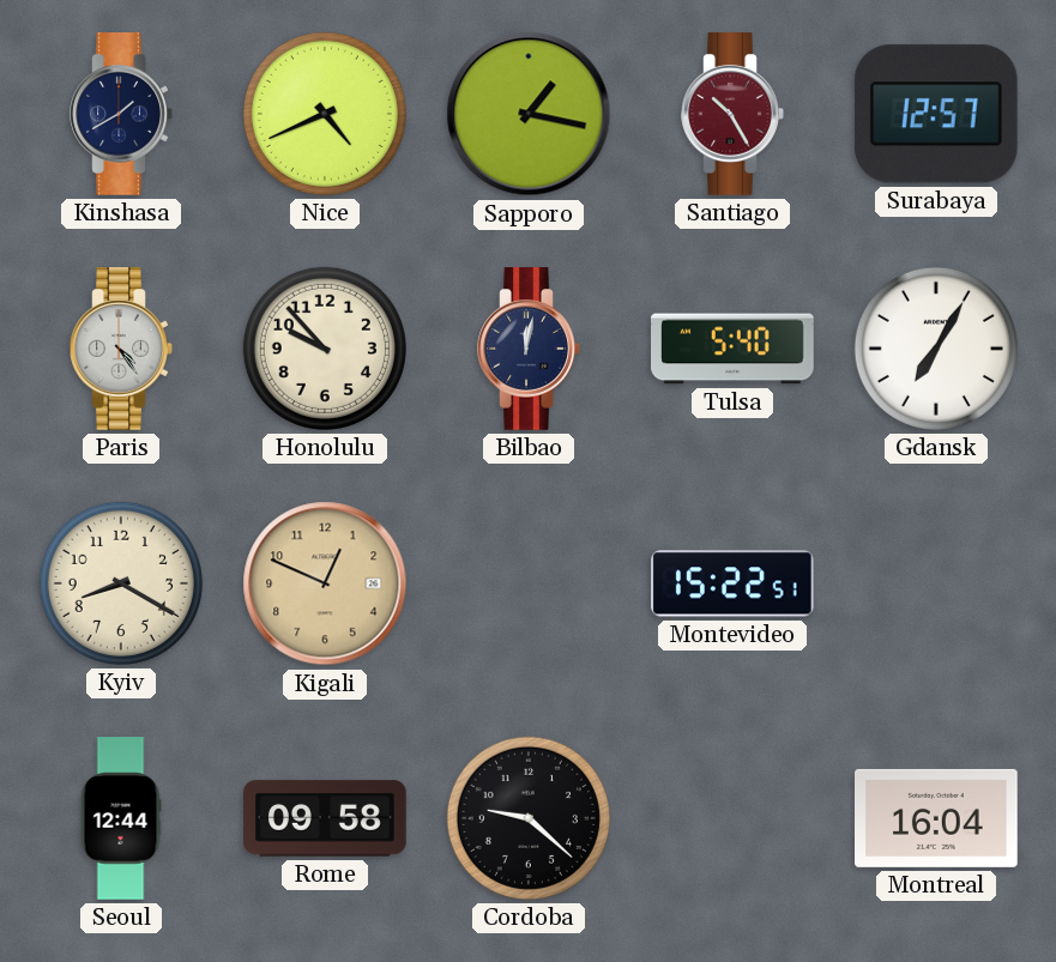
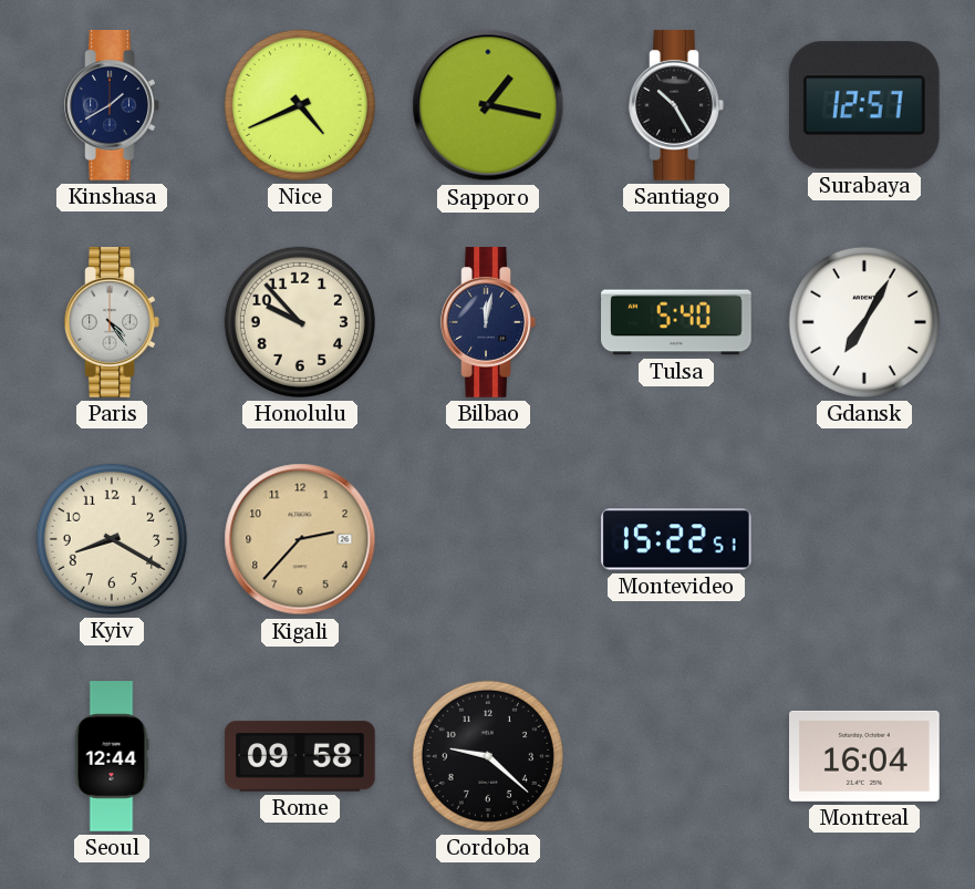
Santiago dial: burgundy -> black (676, 105)
Kigali: 12:49 -> 2:37 (300, 539)
